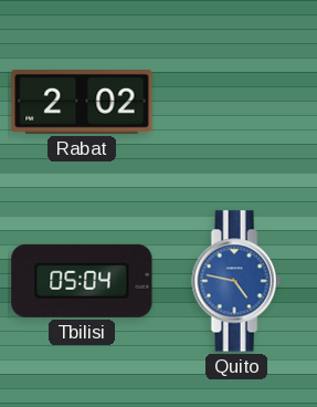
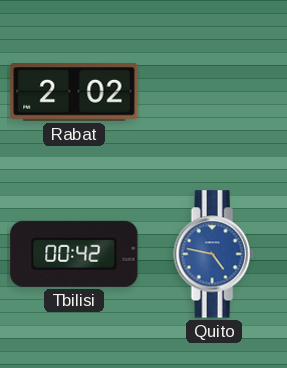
Tbilisi: 05:04 -> 00:42 (74, 254)
